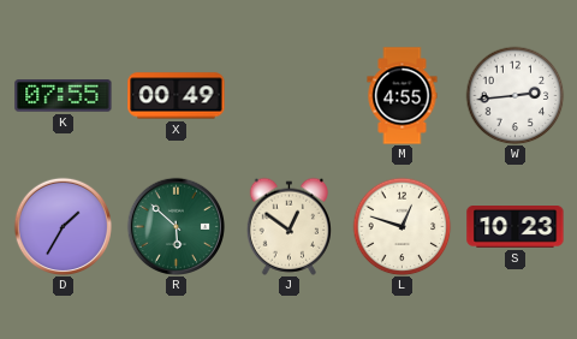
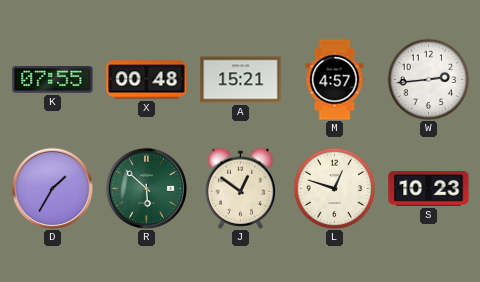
X: 00:49 -> 00:48 (147, 80)
A: none -> 15:21 (241, 80)
M: 4:55 -> 4:57 (335, 80)
